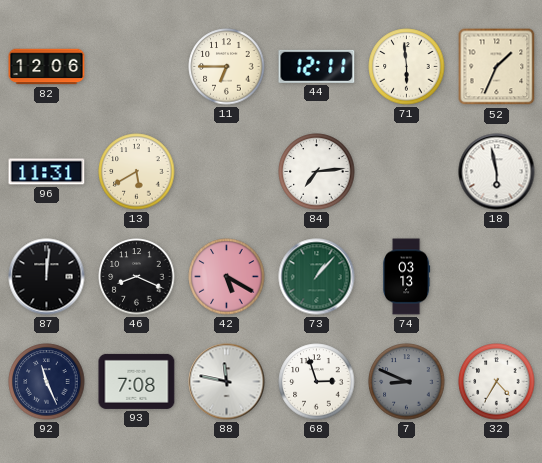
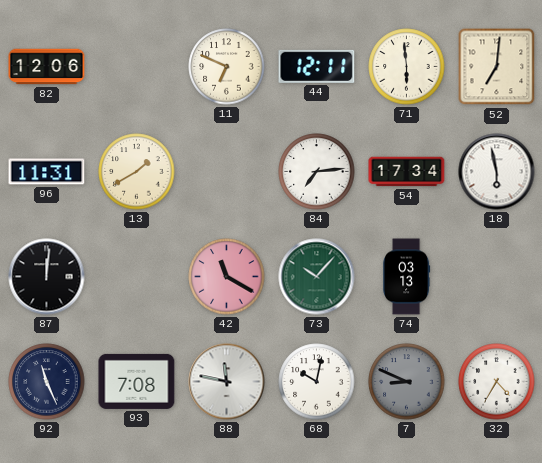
11: 6:45 -> 6:49 (227, 67)
52: 1:34 -> 7:01 (497, 67)
13: 5:40 -> 1:40 (137, 172)
54: none -> 17:34 (407, 172)
46: 8:19 -> none (137, 277)
42: 5:20 -> 11:20 (227, 277)
73: 1:07 -> 10:07 (317, 277)
68: 2:57 -> 10:02 (317, 382)
